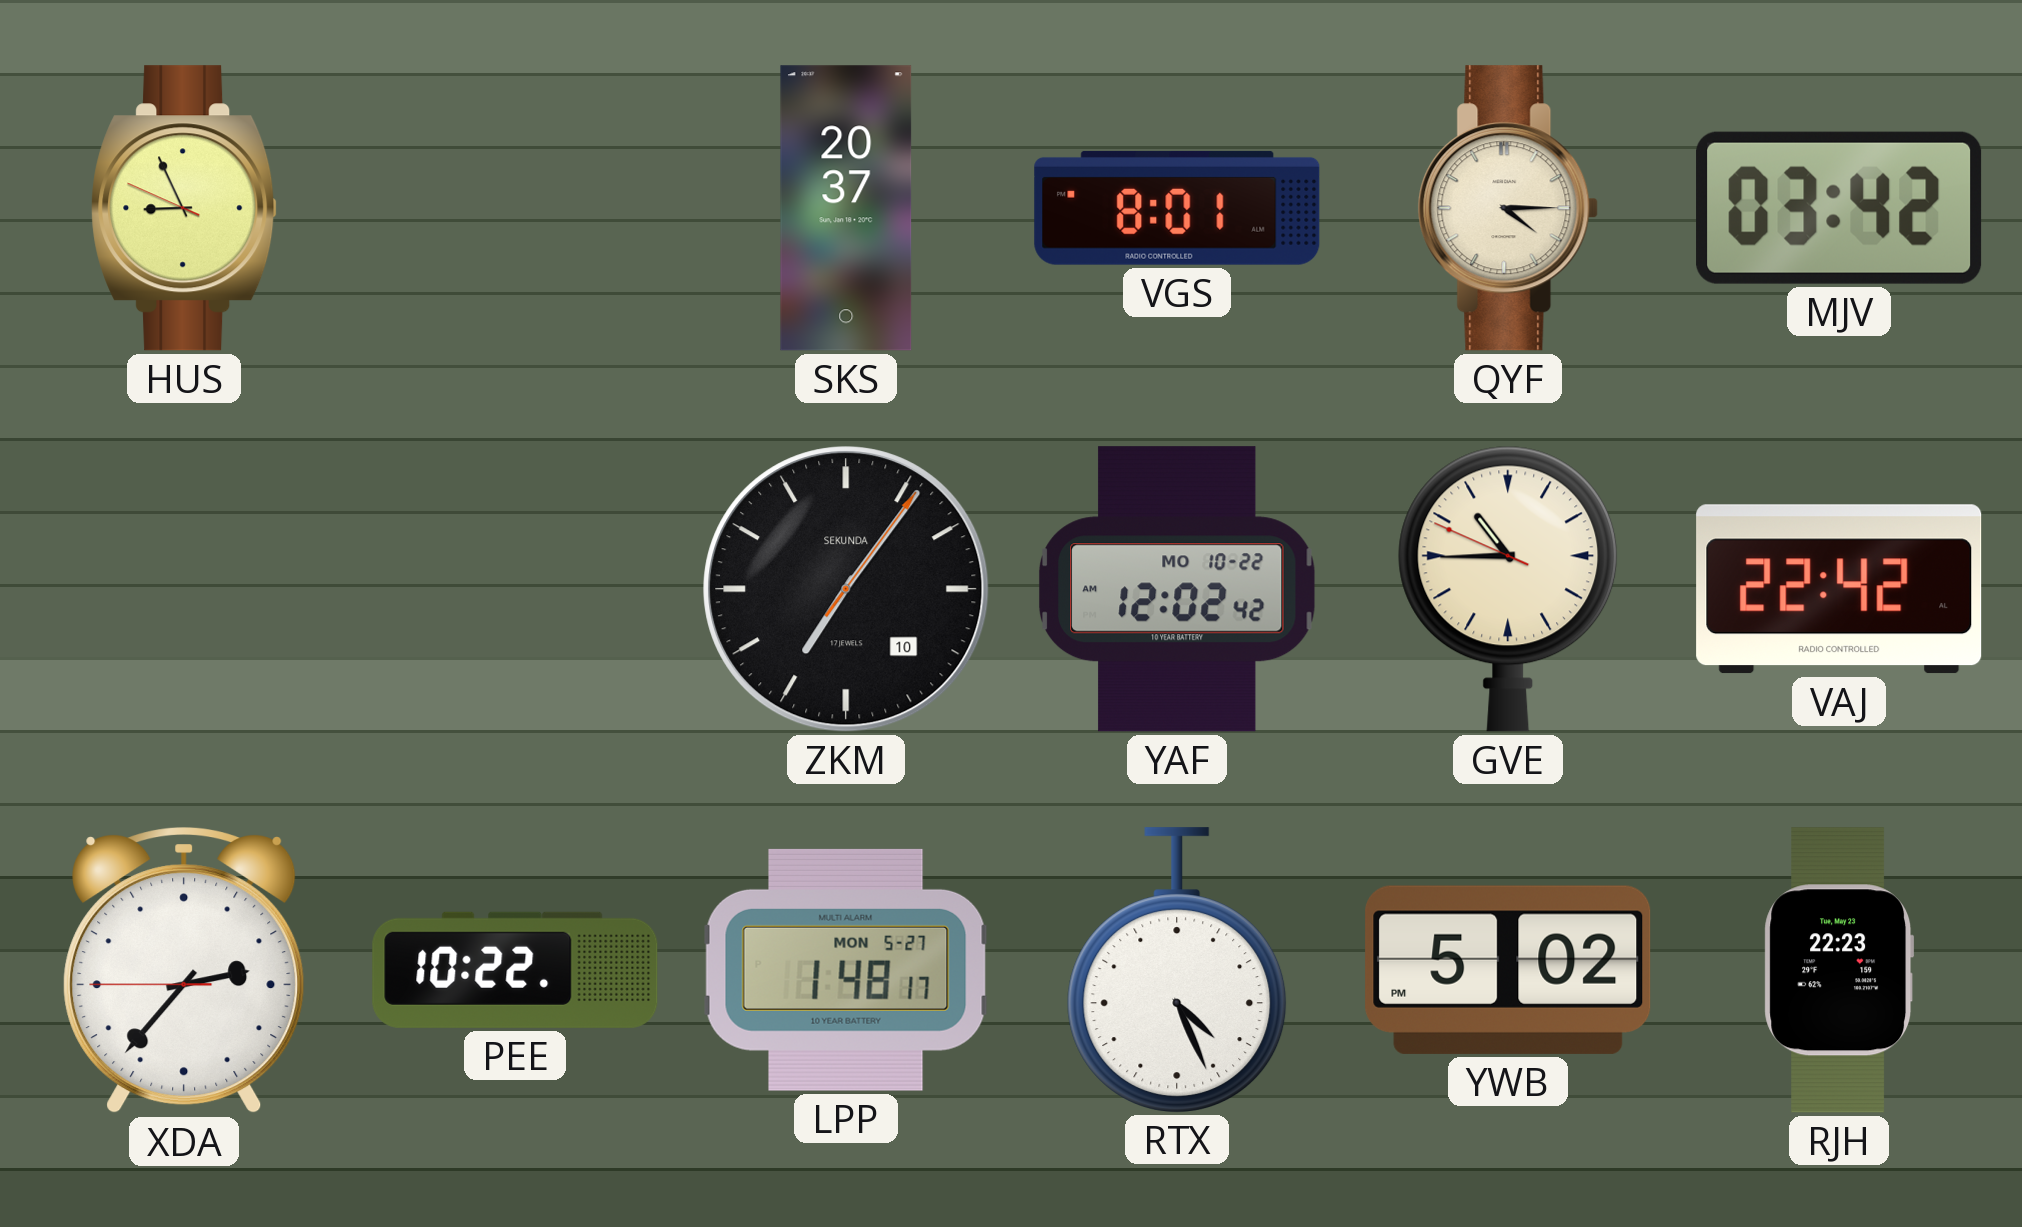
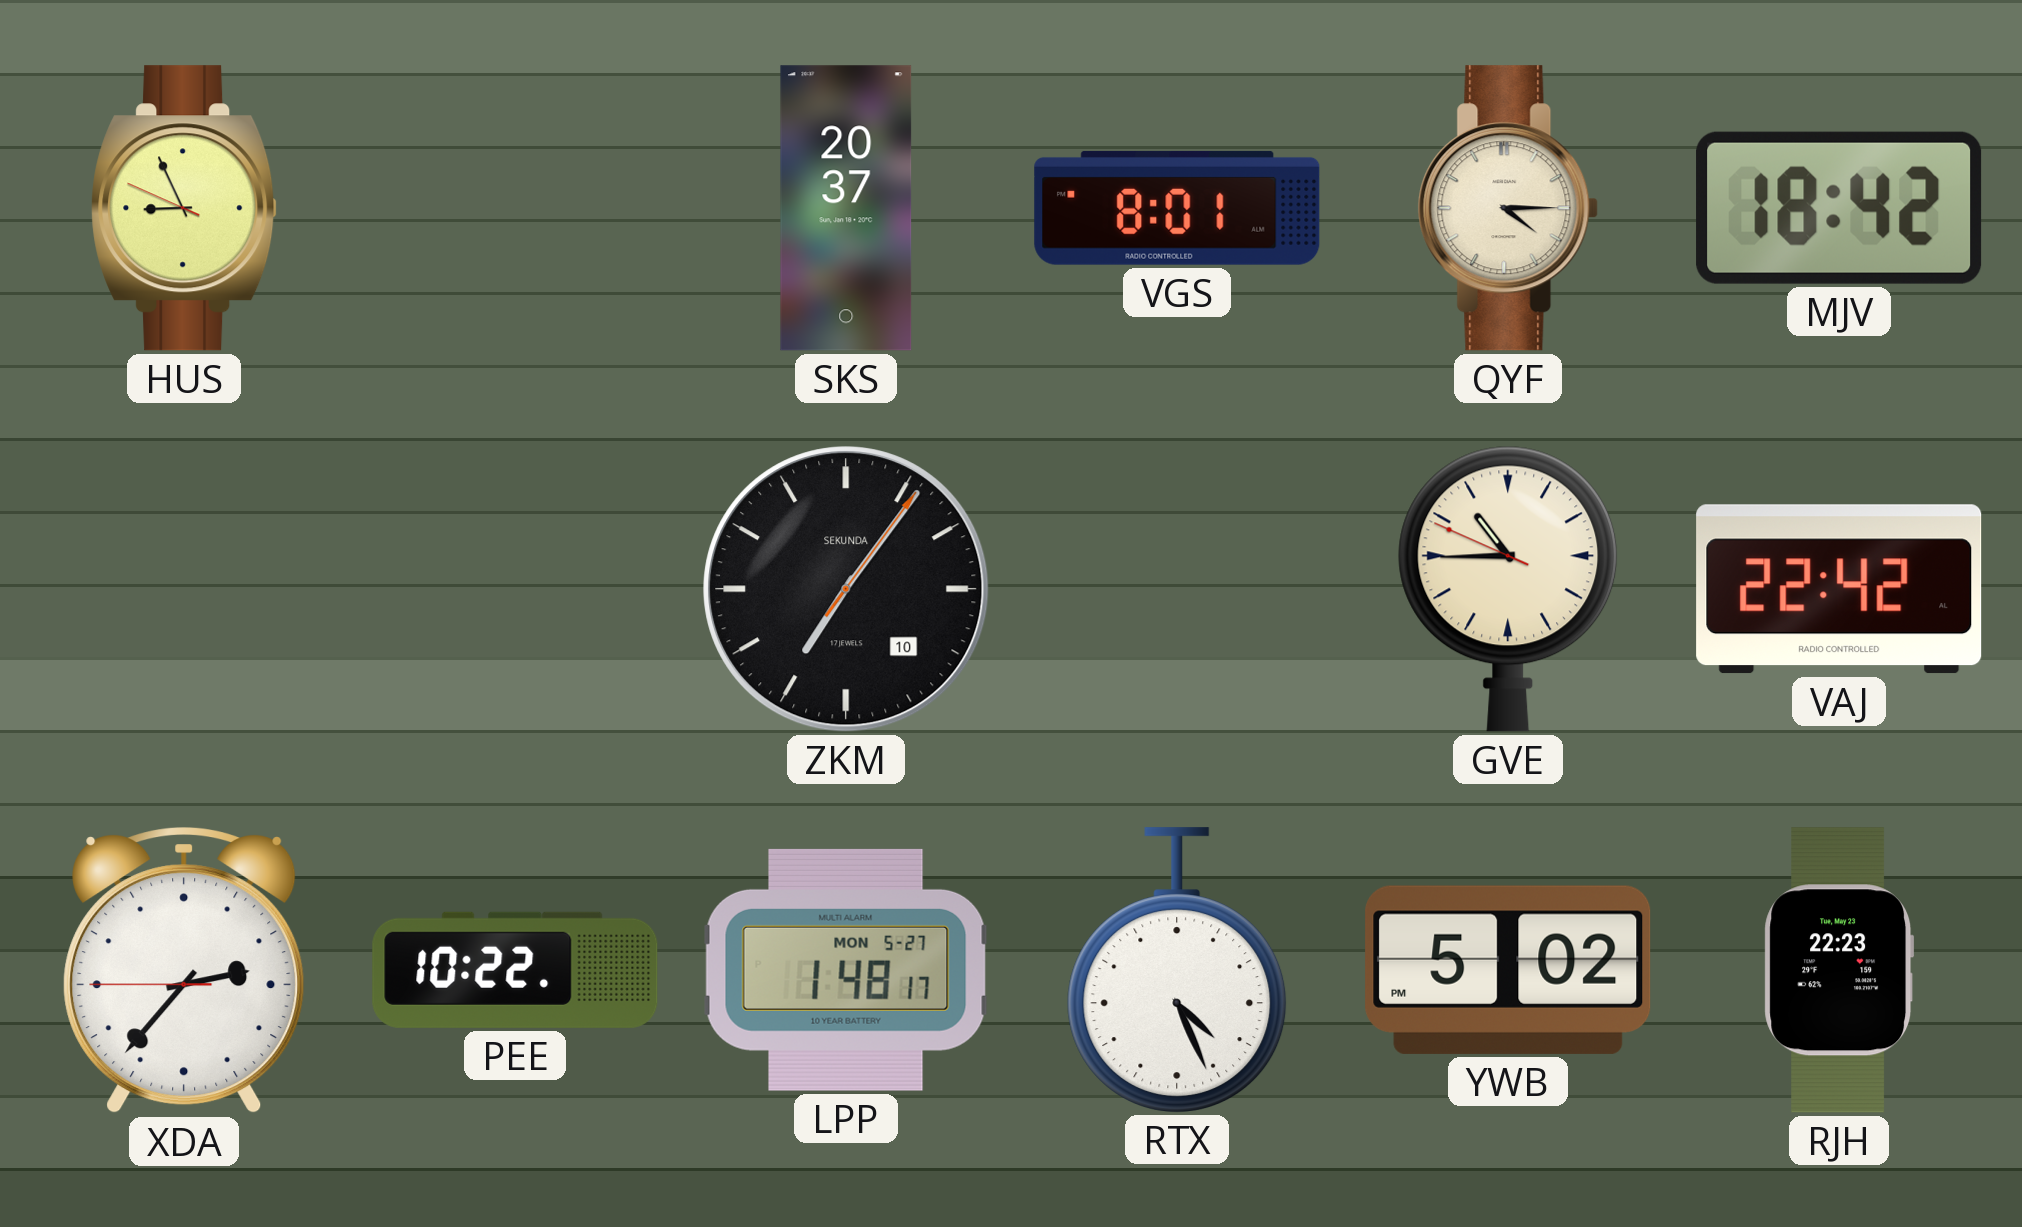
MJV: 03:42 -> 18:42 (1839, 208)
YAF: 12:02 -> none (1178, 589)
